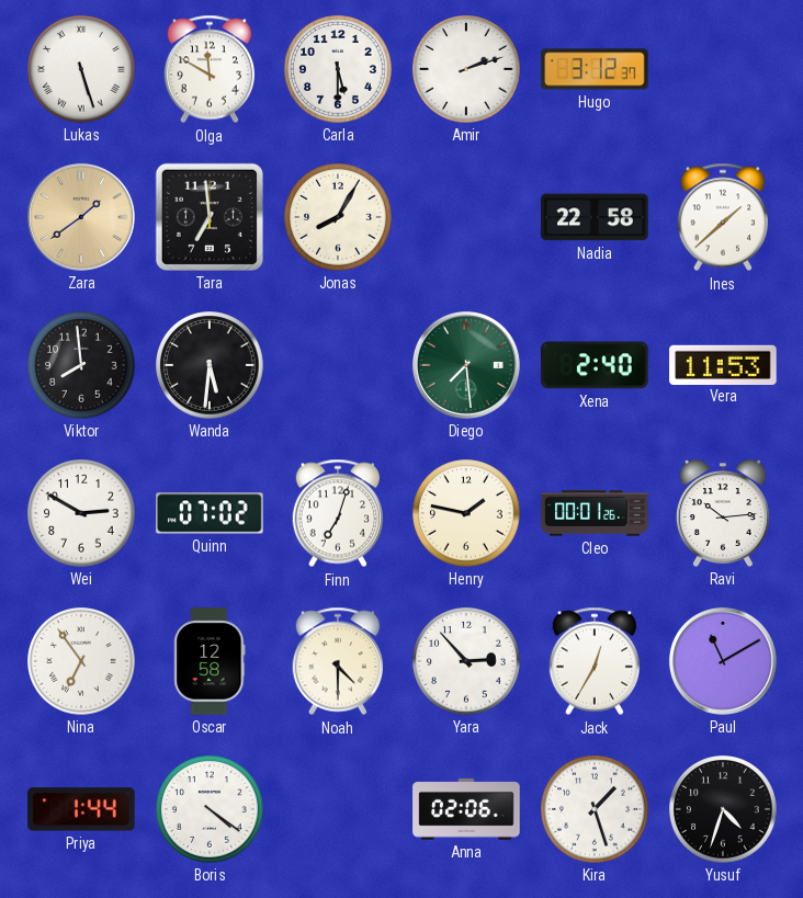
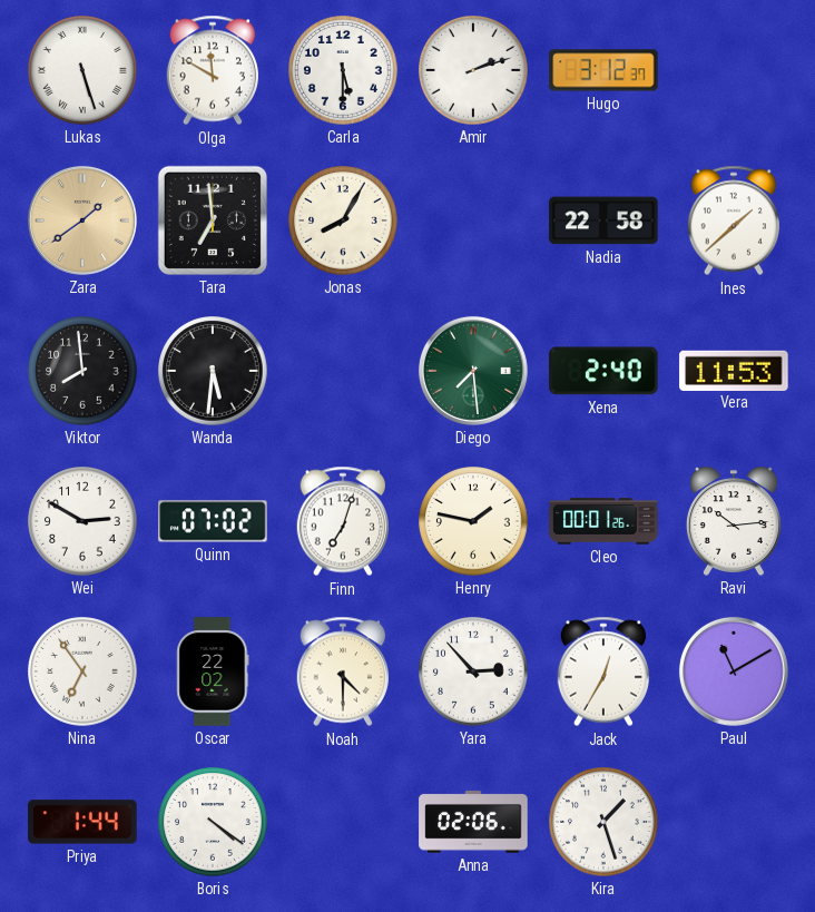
Oscar: 12:58 -> 22:02 (213, 671)
Yusuf: 4:33 -> none (723, 809)
